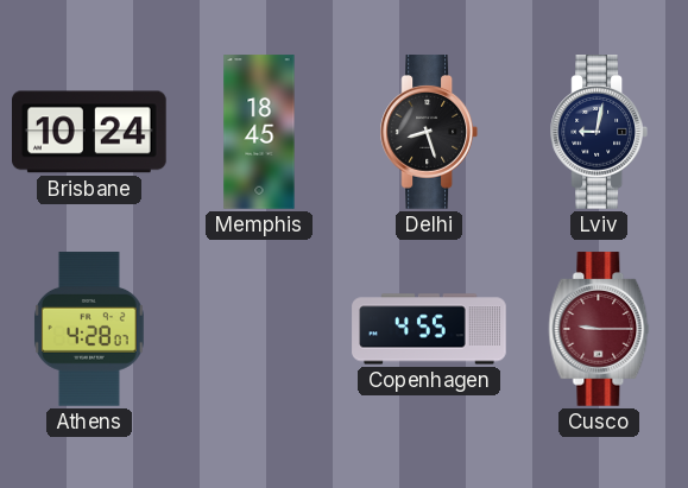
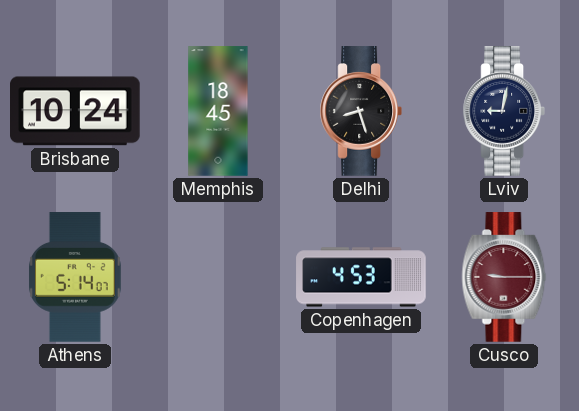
Athens: 4:28 -> 5:14 (76, 277)
Copenhagen: 4:55 -> 4:53 (361, 277)
